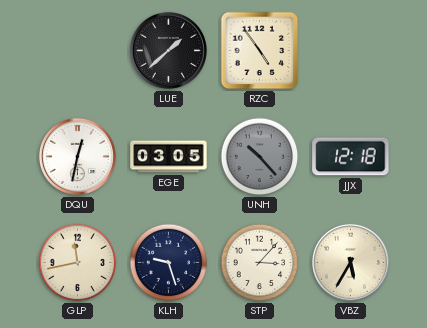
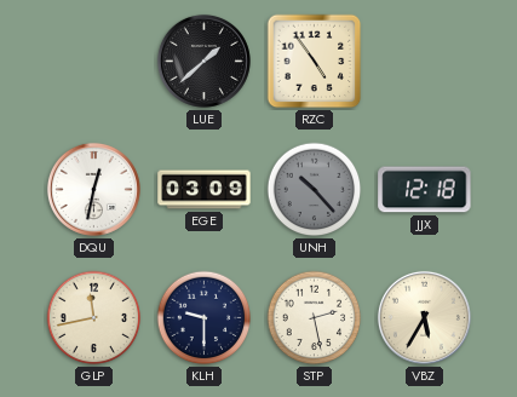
EGE: 03:05 -> 03:09 (205, 190)
KLH: 9:27 -> 9:30 (205, 318)
STP: 3:07 -> 2:28 (315, 318)
